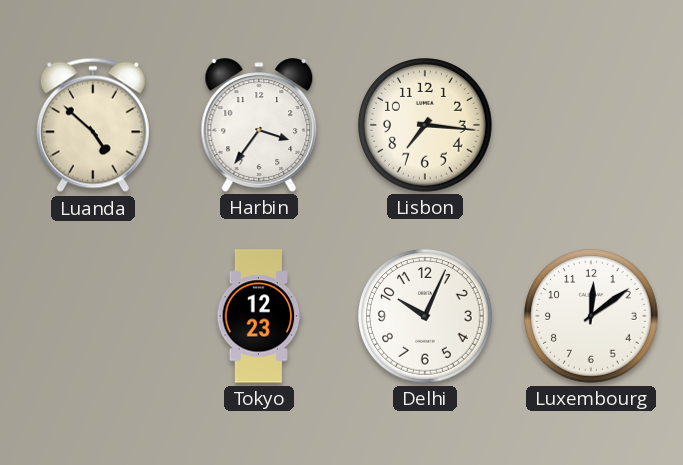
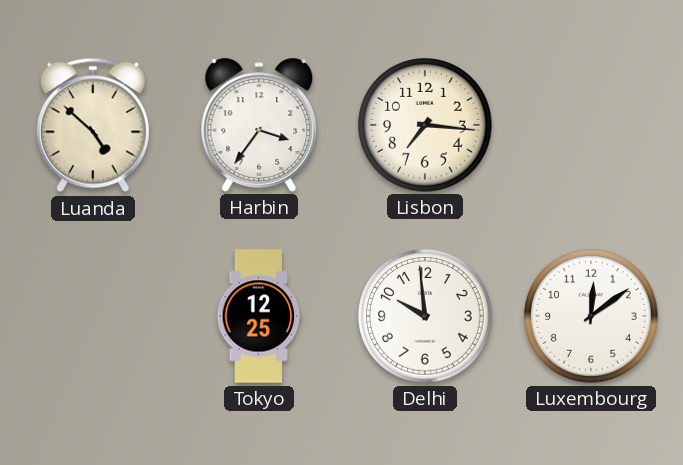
Tokyo: 12:23 -> 12:25 (259, 316)
Delhi: 10:04 -> 9:59 (426, 317)
